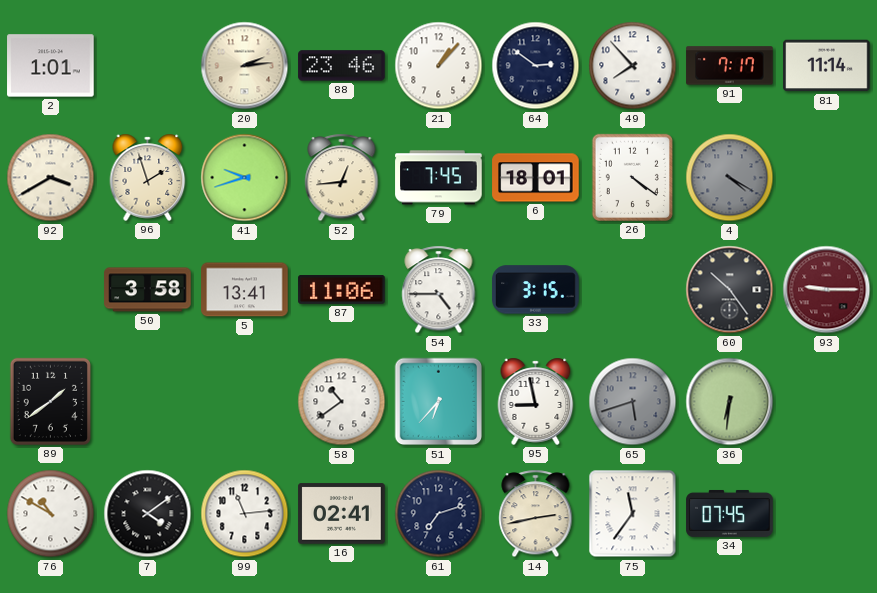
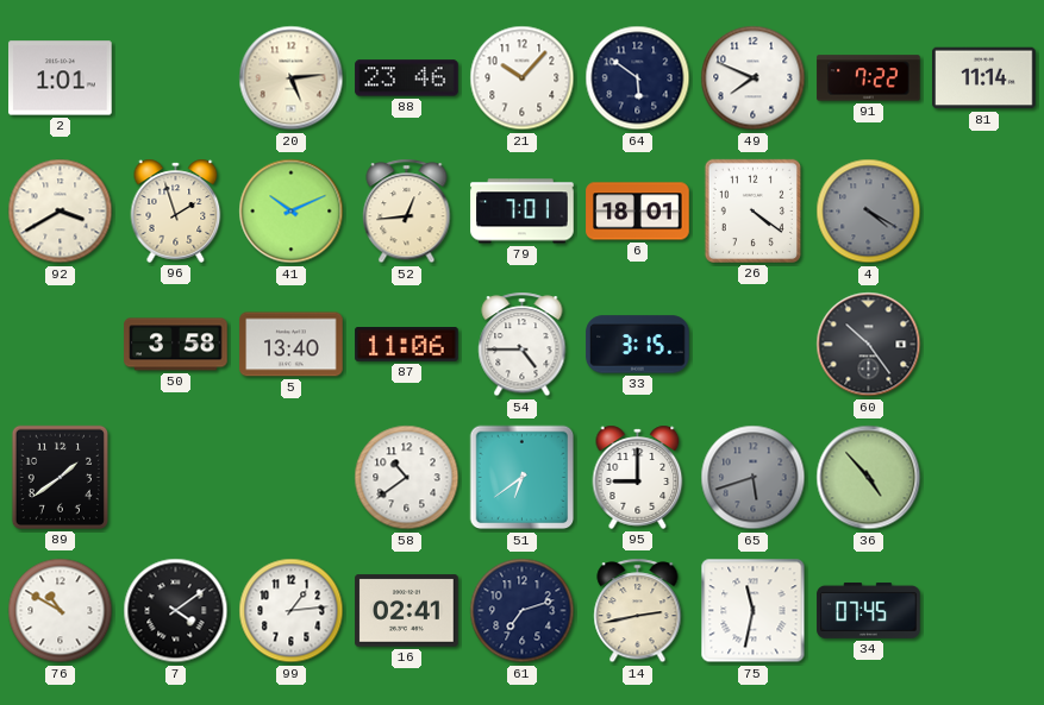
20: 2:14 -> 5:14 (292, 78)
21: 1:07 -> 10:07 (523, 78)
64: 2:51 -> 5:51 (638, 78)
49: 7:53 -> 7:49 (754, 78)
91: 7:17 -> 7:22 (869, 78)
41: 9:42 -> 10:11 (292, 212)
79: 7:45 -> 7:01 (523, 212)
5: 13:41 -> 13:40 (292, 345)
93: 9:15 -> none (827, 290)
51: 6:37 -> 6:39 (523, 478)
95: 8:58 -> 9:00 (638, 477)
36: 6:31 -> 4:53 (869, 478)
99: 11:14 -> 1:14 (292, 611)
75: 11:36 -> 11:32 (754, 611)
